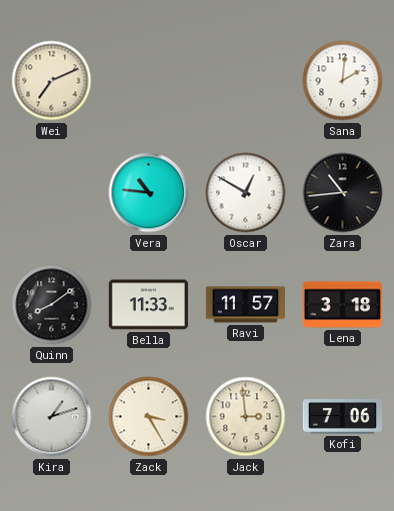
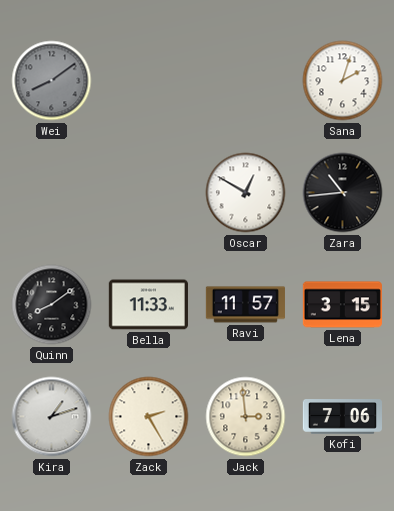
Wei: 7:11 -> 8:09 (52, 81)
Wei dial: cream -> grey (52, 81)
Sana: 2:01 -> 2:03 (343, 81)
Vera: 10:46 -> none (149, 193)
Lena: 3:18 -> 3:15 (342, 305)
Zack: 3:25 -> 2:25 (149, 417)
